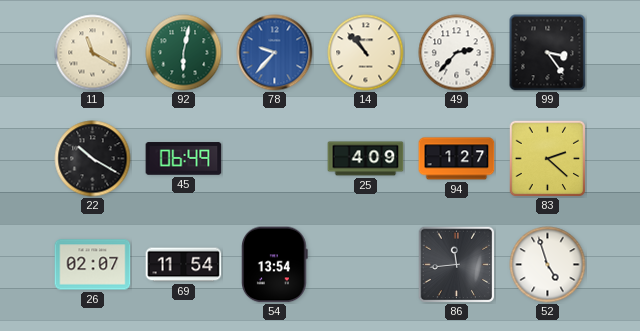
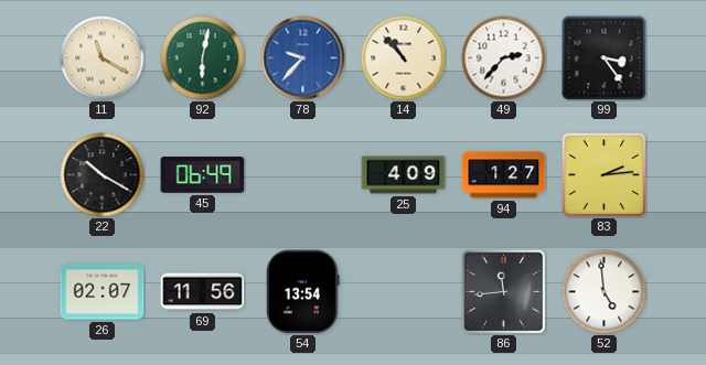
83: 2:22 -> 2:14 (603, 174)
69: 11:54 -> 11:56 (203, 292)
52: 4:57 -> 4:59 (605, 292)
